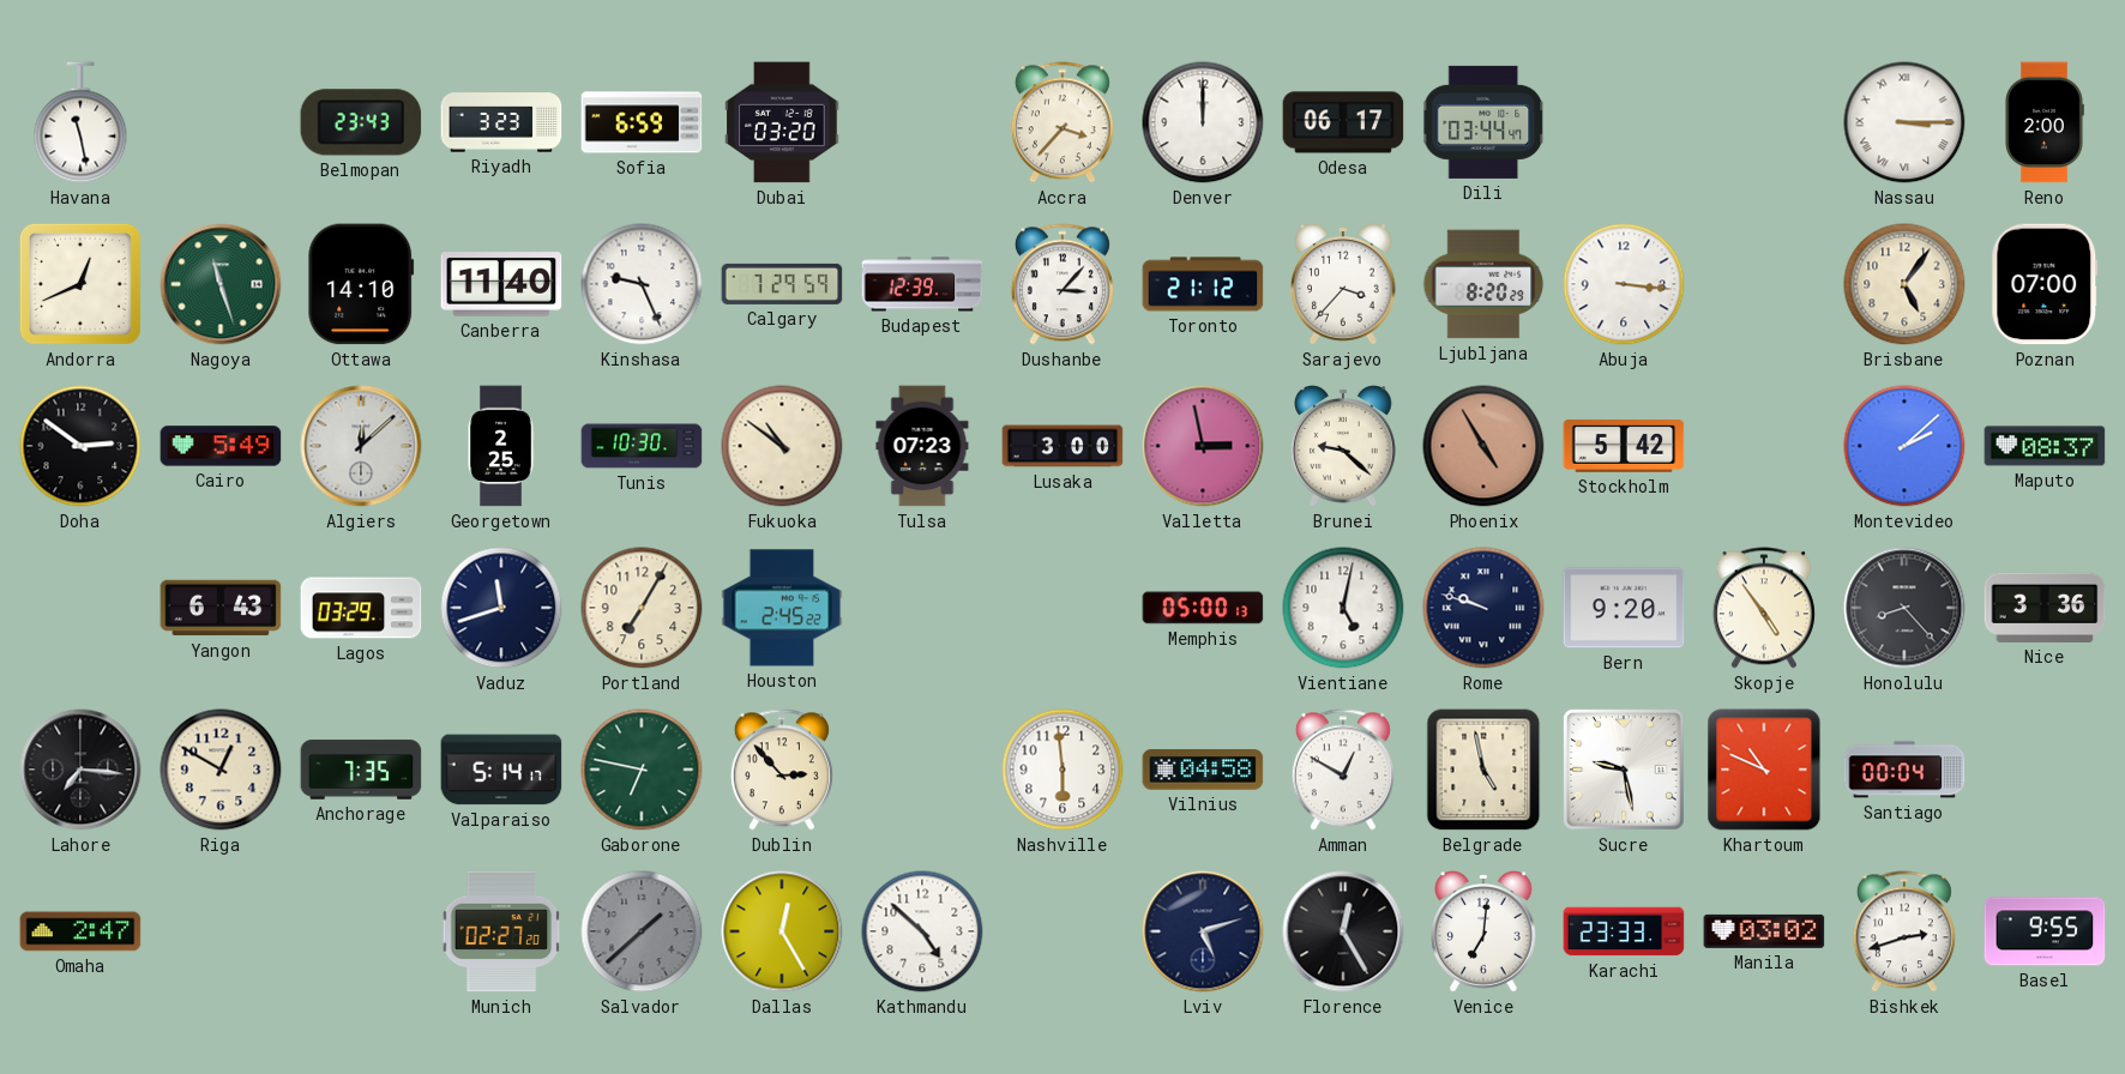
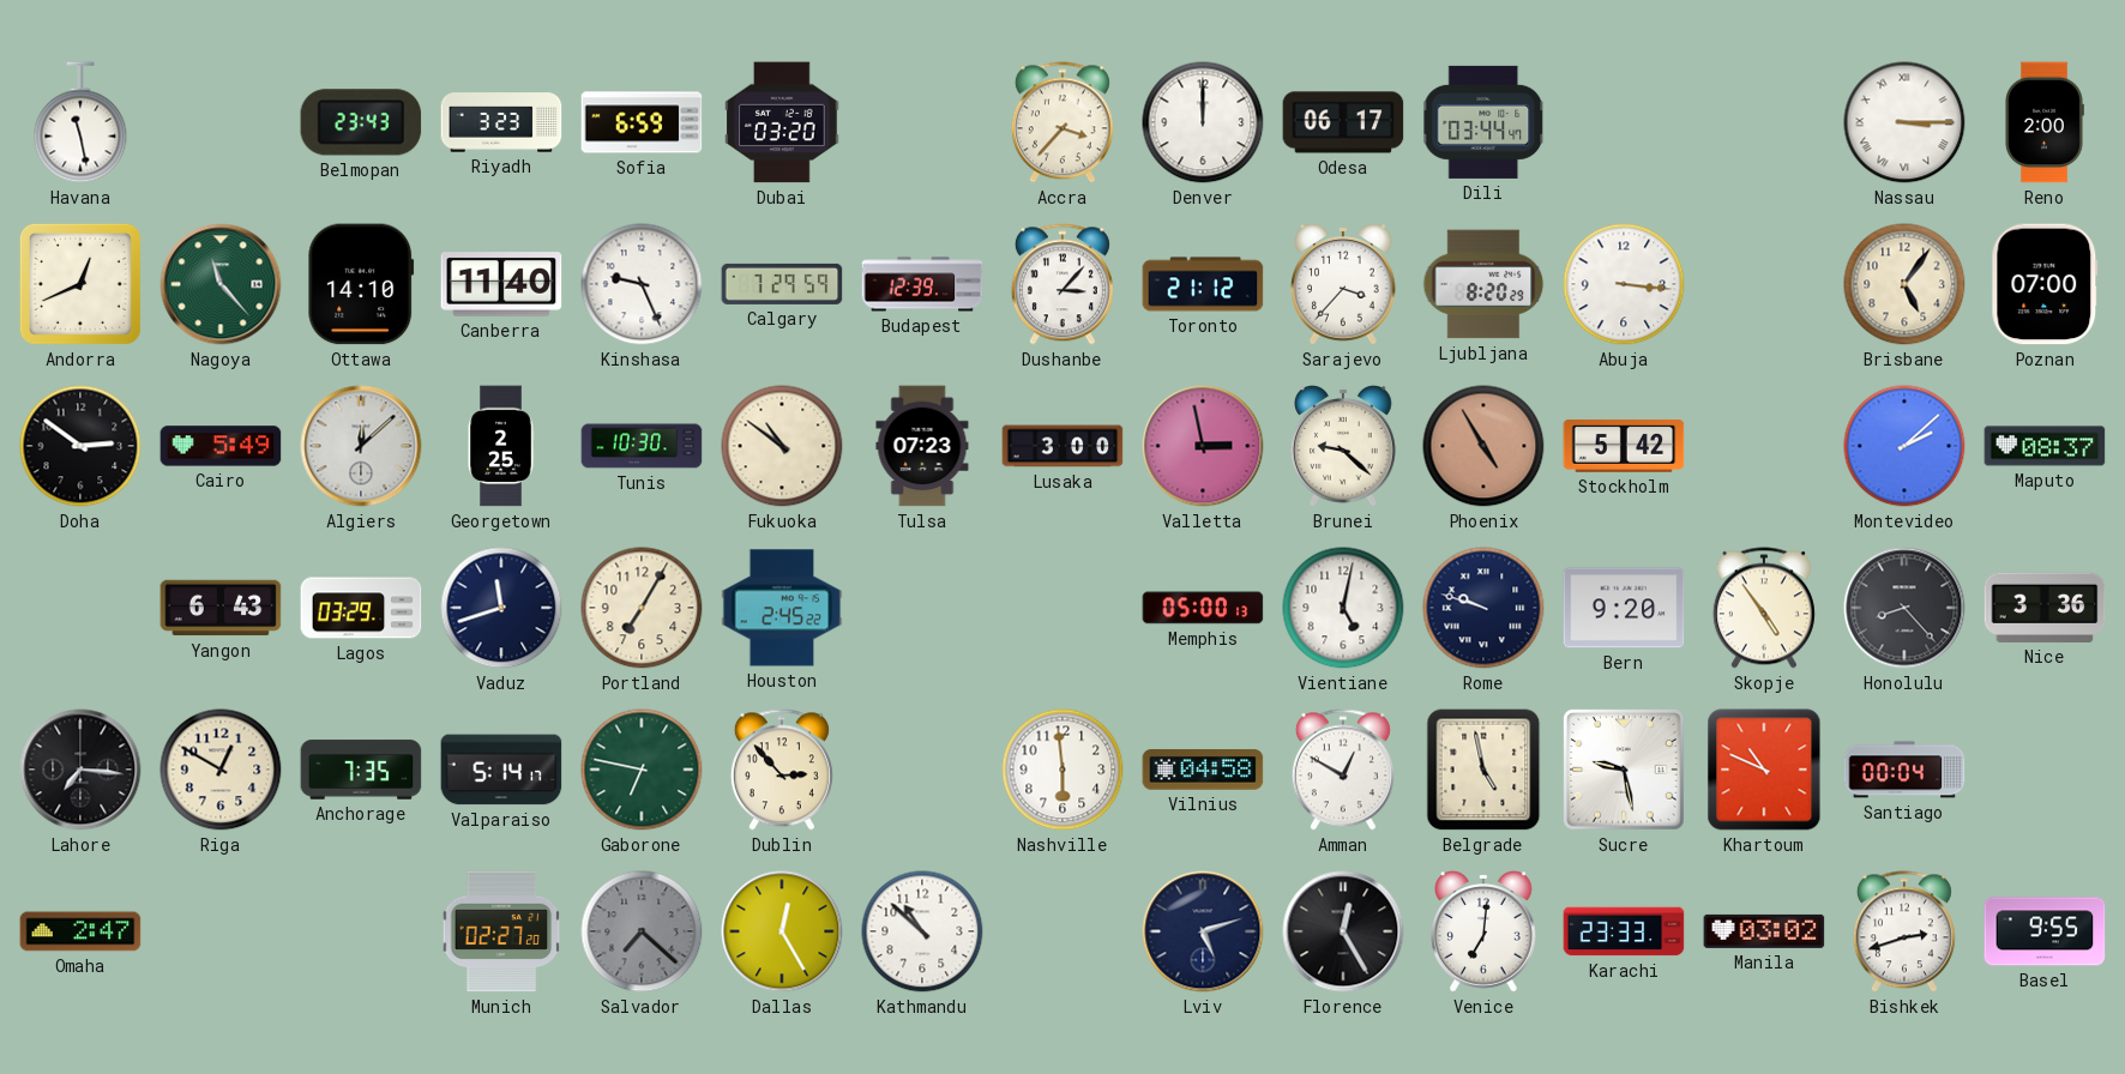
Nagoya: 11:27 -> 11:23 (221, 284)
Salvador: 1:38 -> 7:22 (642, 931)
Kathmandu: 4:52 -> 10:52 (922, 931)
